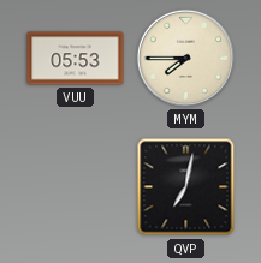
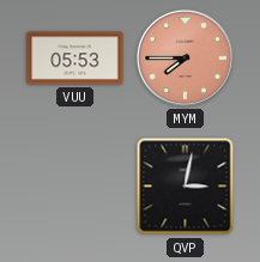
MYM dial: cream -> salmon (185, 57)
QVP: 7:02 -> 3:02 (186, 187)
